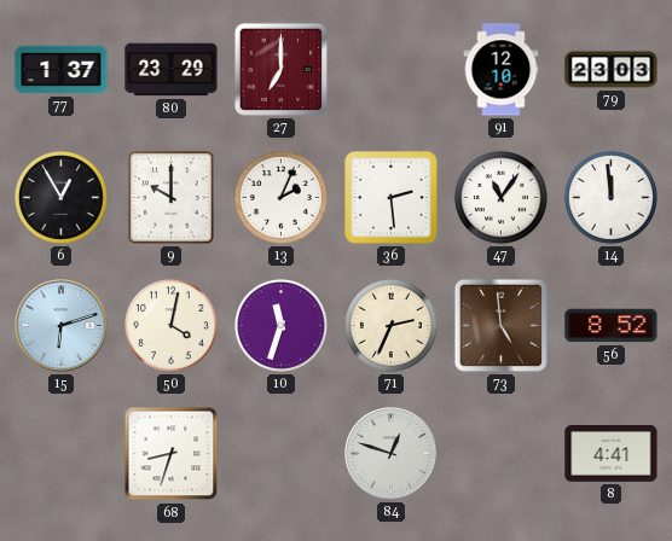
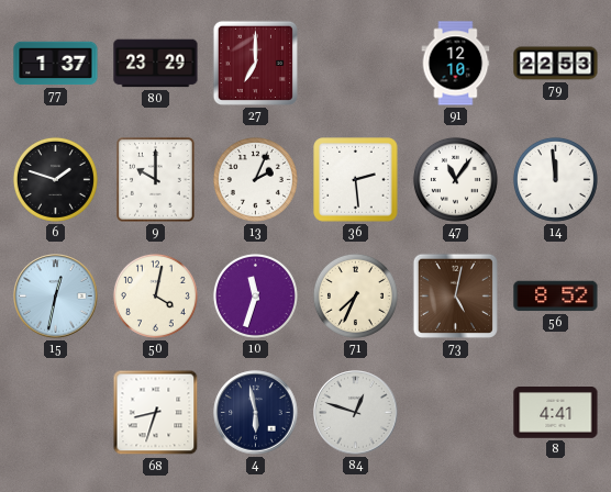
79: 23:03 -> 22:53 (556, 64)
6: 12:55 -> 1:48 (55, 179)
15: 6:12 -> 12:32 (56, 297)
71: 2:34 -> 7:34 (355, 295)
73: 4:59 -> 5:02 (455, 295)
4: none -> 5:58 (256, 413)
